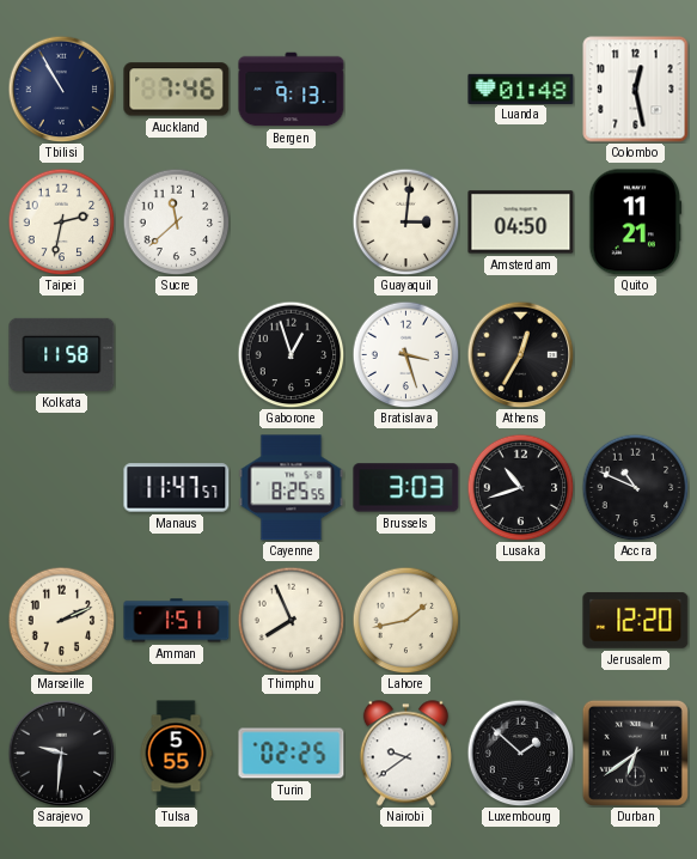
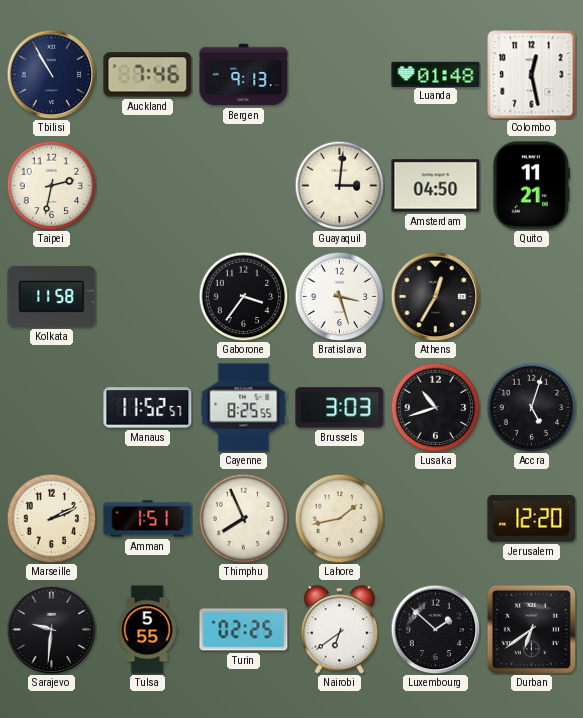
Sucre: 11:38 -> none (176, 221)
Gaborone: 12:57 -> 3:36 (243, 296)
Manaus: 11:47 -> 11:52 (148, 408)
Accra: 10:49 -> 5:03 (531, 407)
Nairobi: 9:39 -> 6:39 (339, 630)
